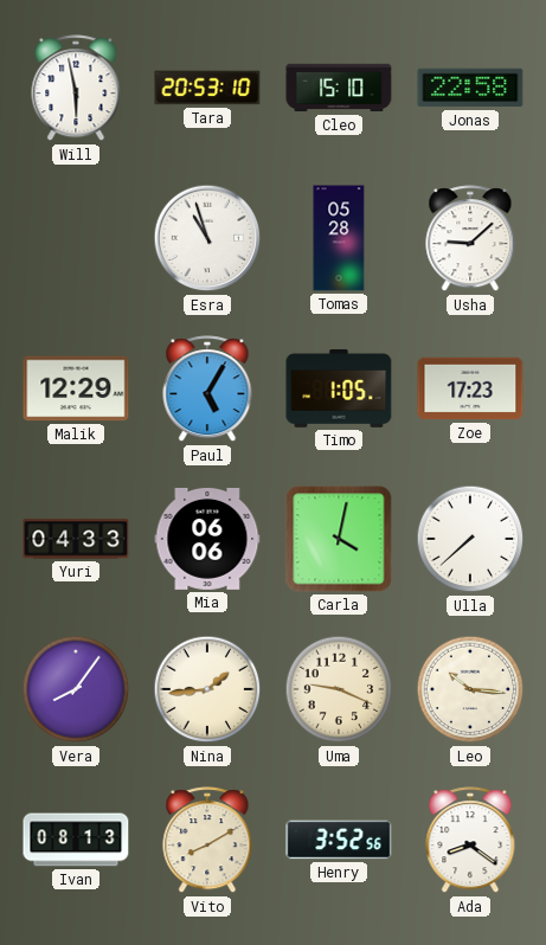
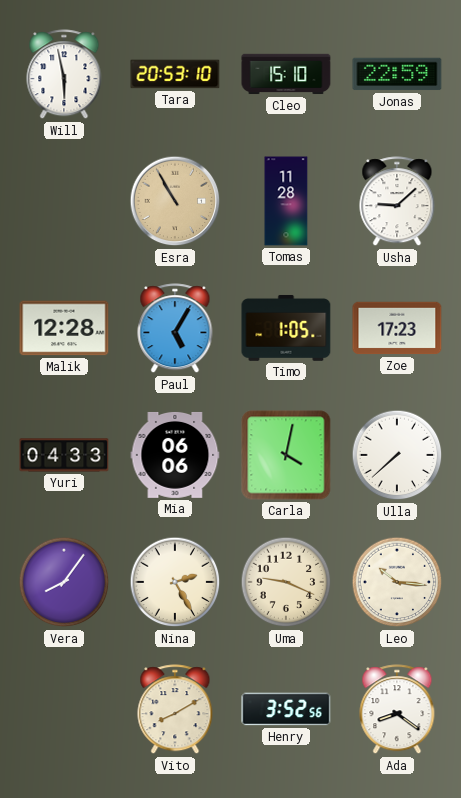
Jonas: 22:58 -> 22:59 (397, 74)
Esra: 10:57 -> 10:55 (175, 201)
Esra dial: white -> champagne (175, 201)
Tomas: 05:28 -> 11:28 (286, 201)
Malik: 12:29 -> 12:28 (64, 328)
Nina: 1:44 -> 2:25 (175, 582)
Ivan: 08:13 -> none (76, 840)
